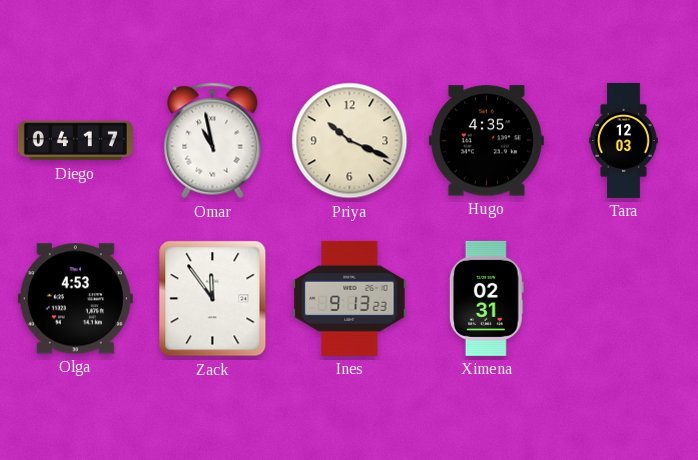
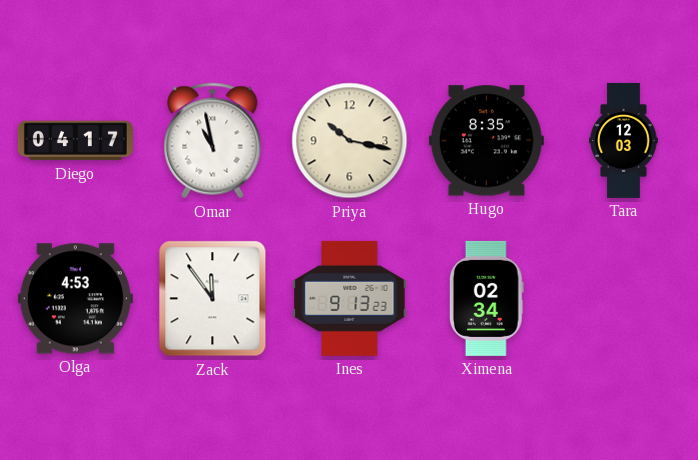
Priya: 10:19 -> 10:17 (350, 141)
Hugo: 4:35 -> 8:35 (486, 141)
Ximena: 02:31 -> 02:34 (486, 298)
